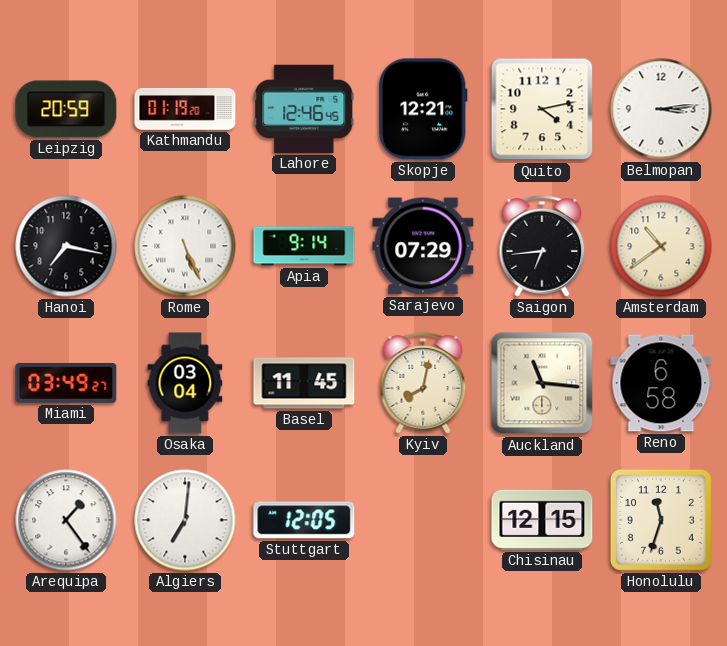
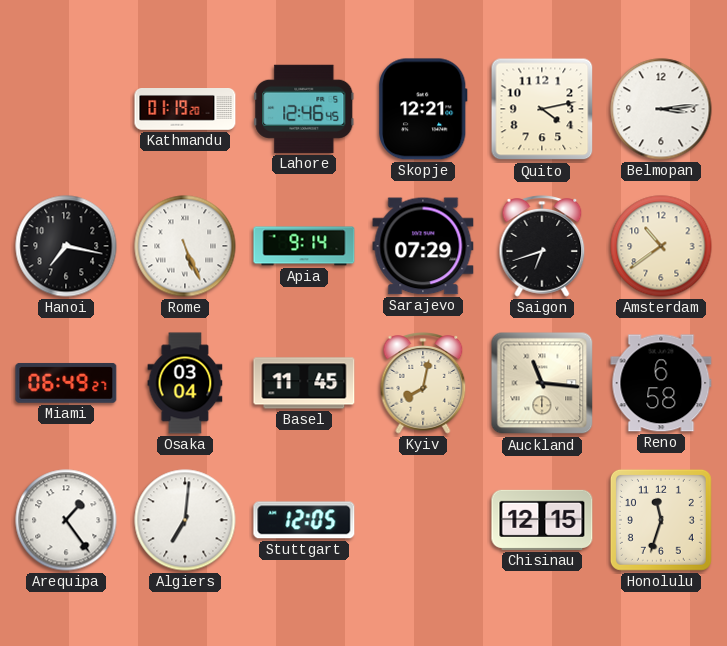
Leipzig: 20:59 -> none (66, 109)
Saigon: 6:44 -> 6:42 (542, 246)
Miami: 03:49 -> 06:49 (66, 383)
